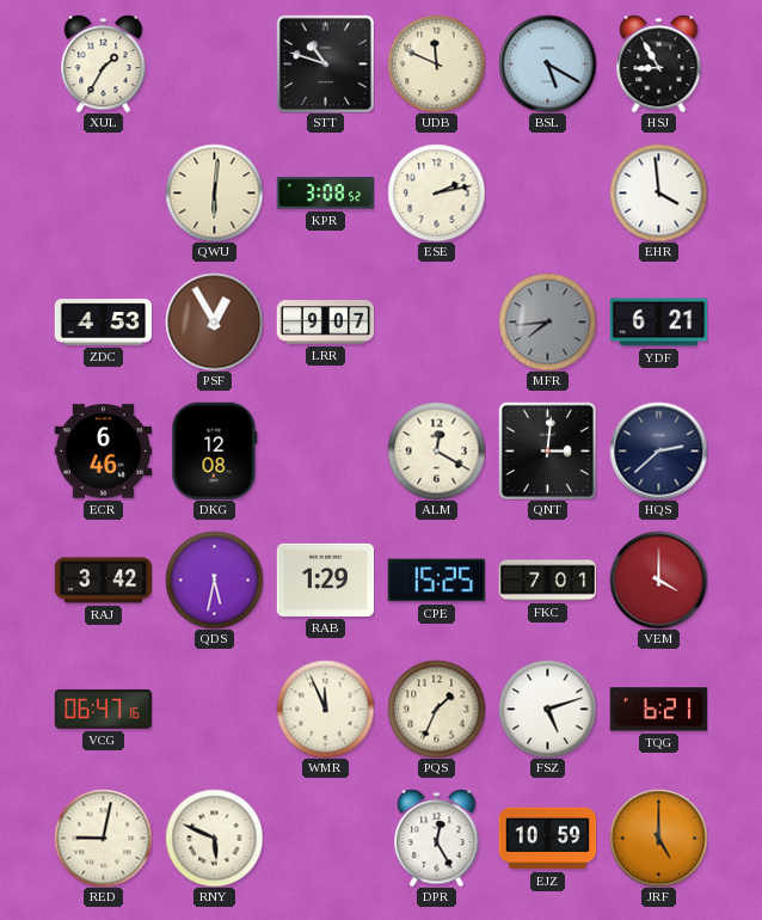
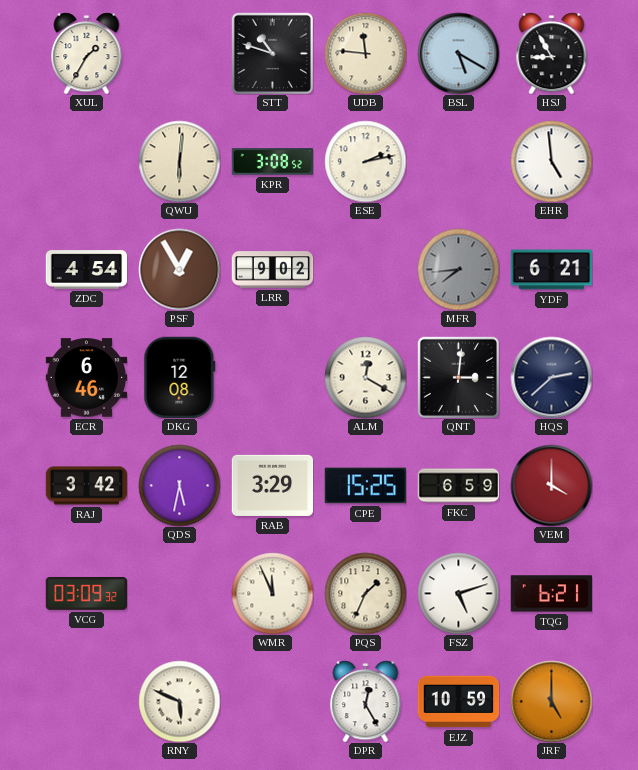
UDB: 11:49 -> 11:46 (365, 53)
EHR: 3:59 -> 4:59 (551, 161)
ZDC: 4:53 -> 4:54 (86, 270)
LRR: 9:07 -> 9:02 (272, 270)
RAB: 1:29 -> 3:29 (272, 485)
FKC: 7:01 -> 6:59 (458, 486)
VCG: 06:47 -> 03:09 (86, 593)
RED: 9:02 -> none (103, 838)
